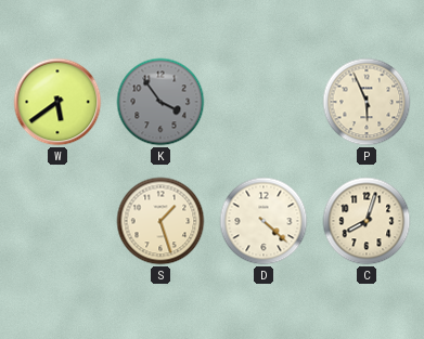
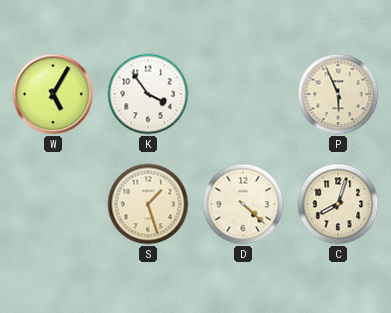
W: 5:39 -> 5:05 (53, 94)
K dial: grey -> white (148, 94)
